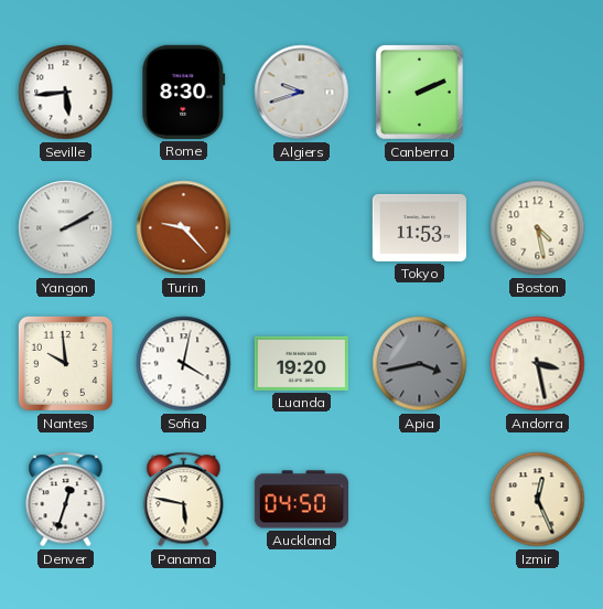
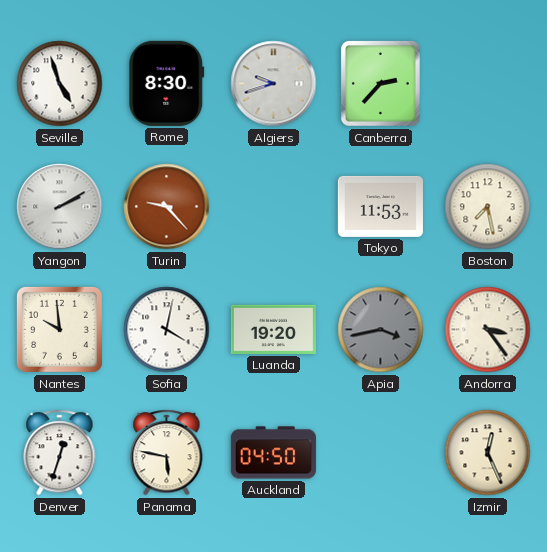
Seville: 5:44 -> 4:57 (60, 84)
Canberra: 2:11 -> 2:37 (380, 83)
Boston: 4:28 -> 7:28 (488, 207)
Andorra: 3:28 -> 3:24 (488, 330)
